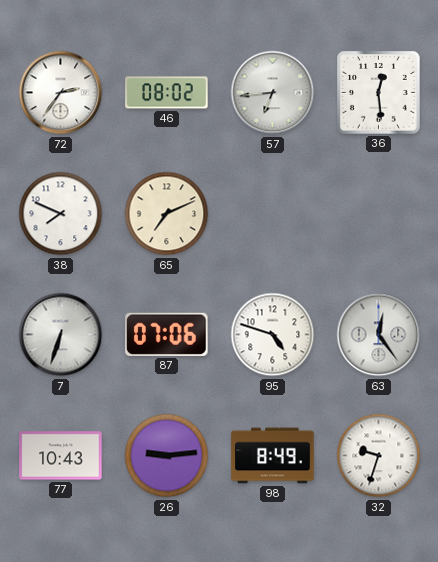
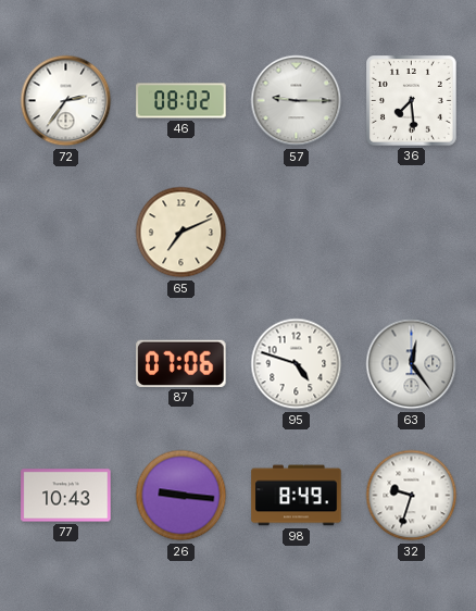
57: 6:44 -> 9:15 (297, 101)
36: 12:29 -> 7:29 (412, 101)
38: 7:49 -> none (61, 214)
7: 6:33 -> none (61, 335)
26: 9:14 -> 9:16 (181, 496)
